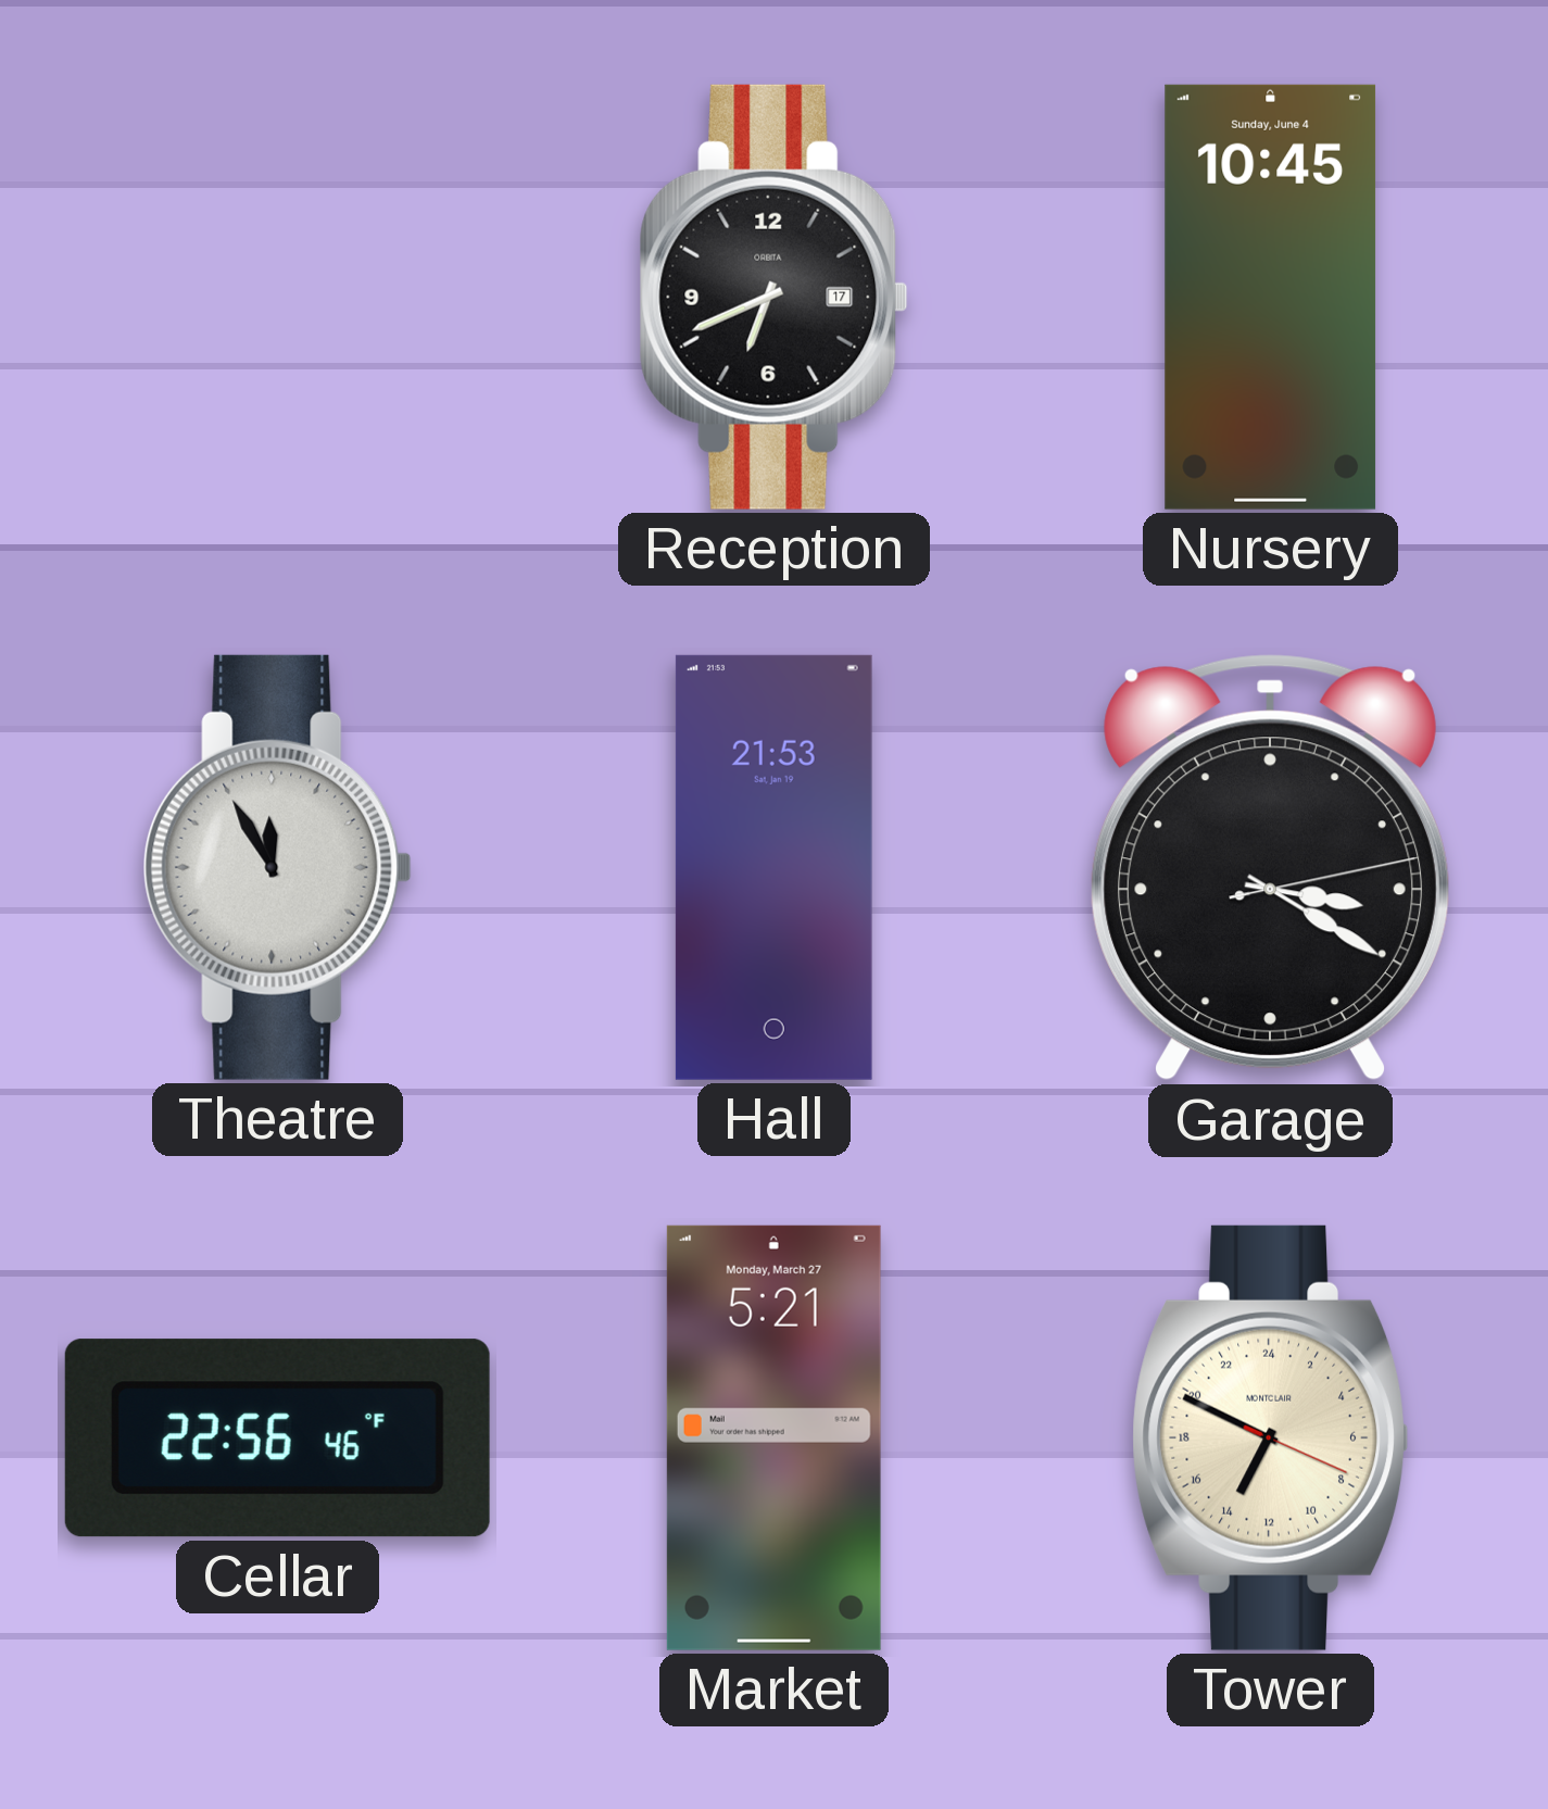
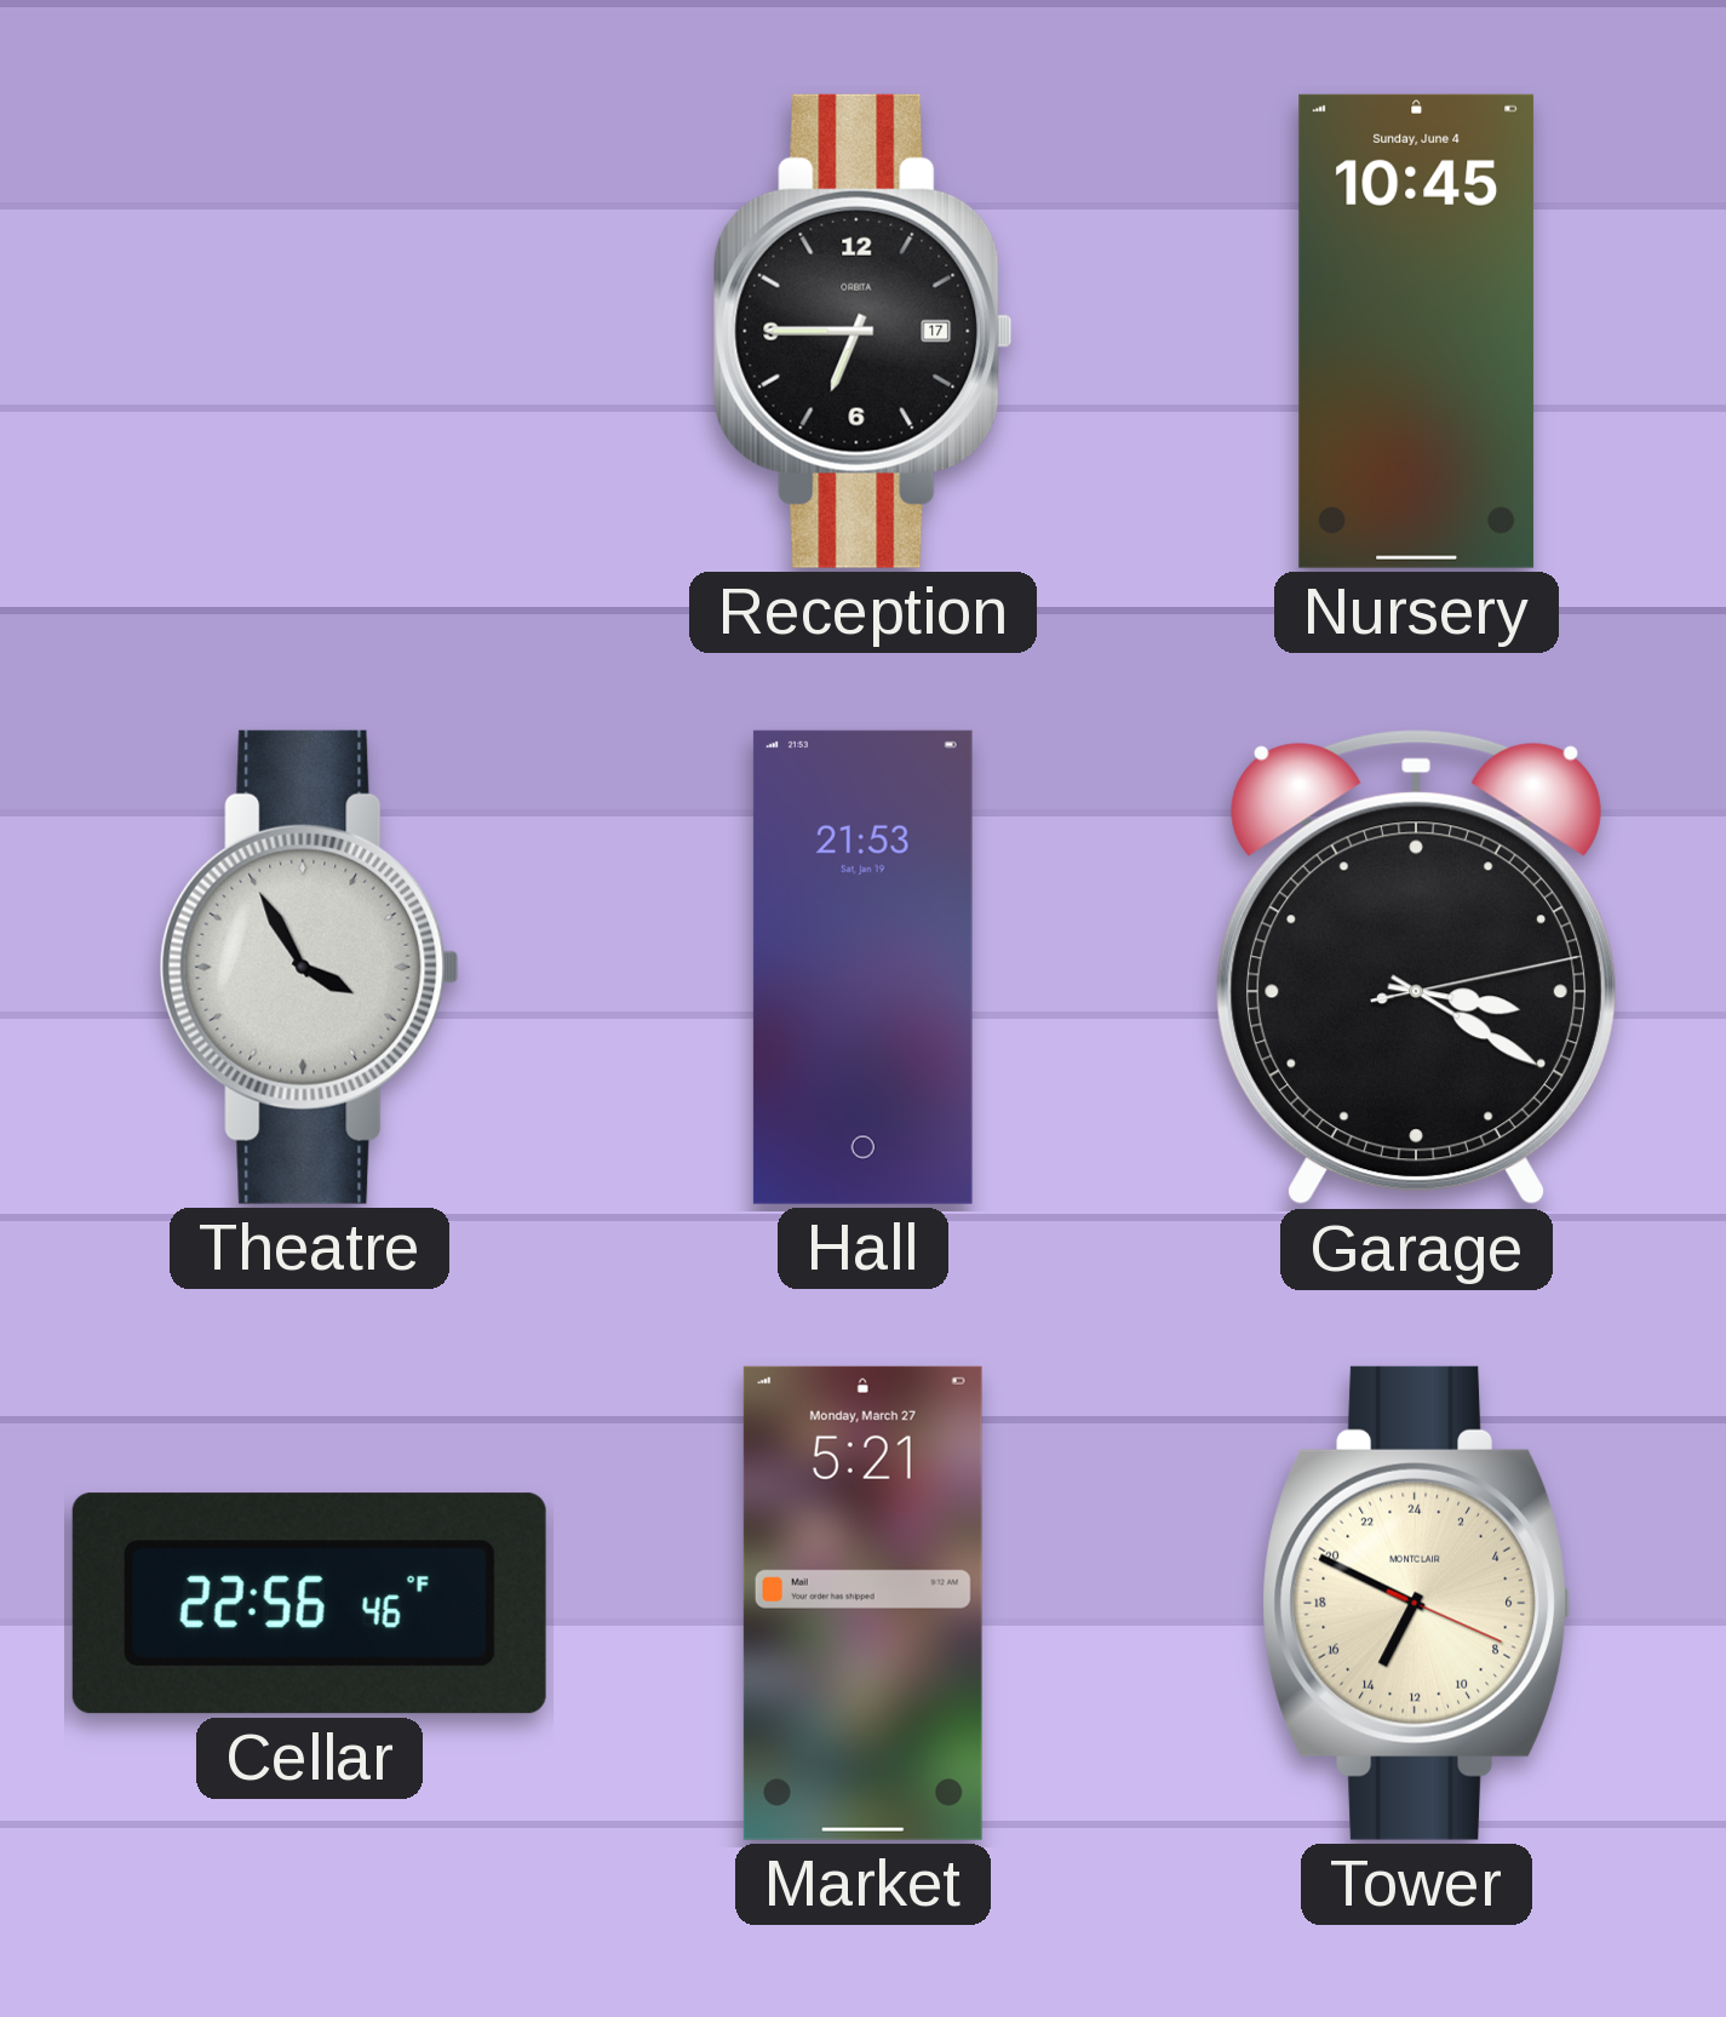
Reception: 6:41 -> 6:45 (862, 331)
Theatre: 11:55 -> 3:55 (309, 967)
